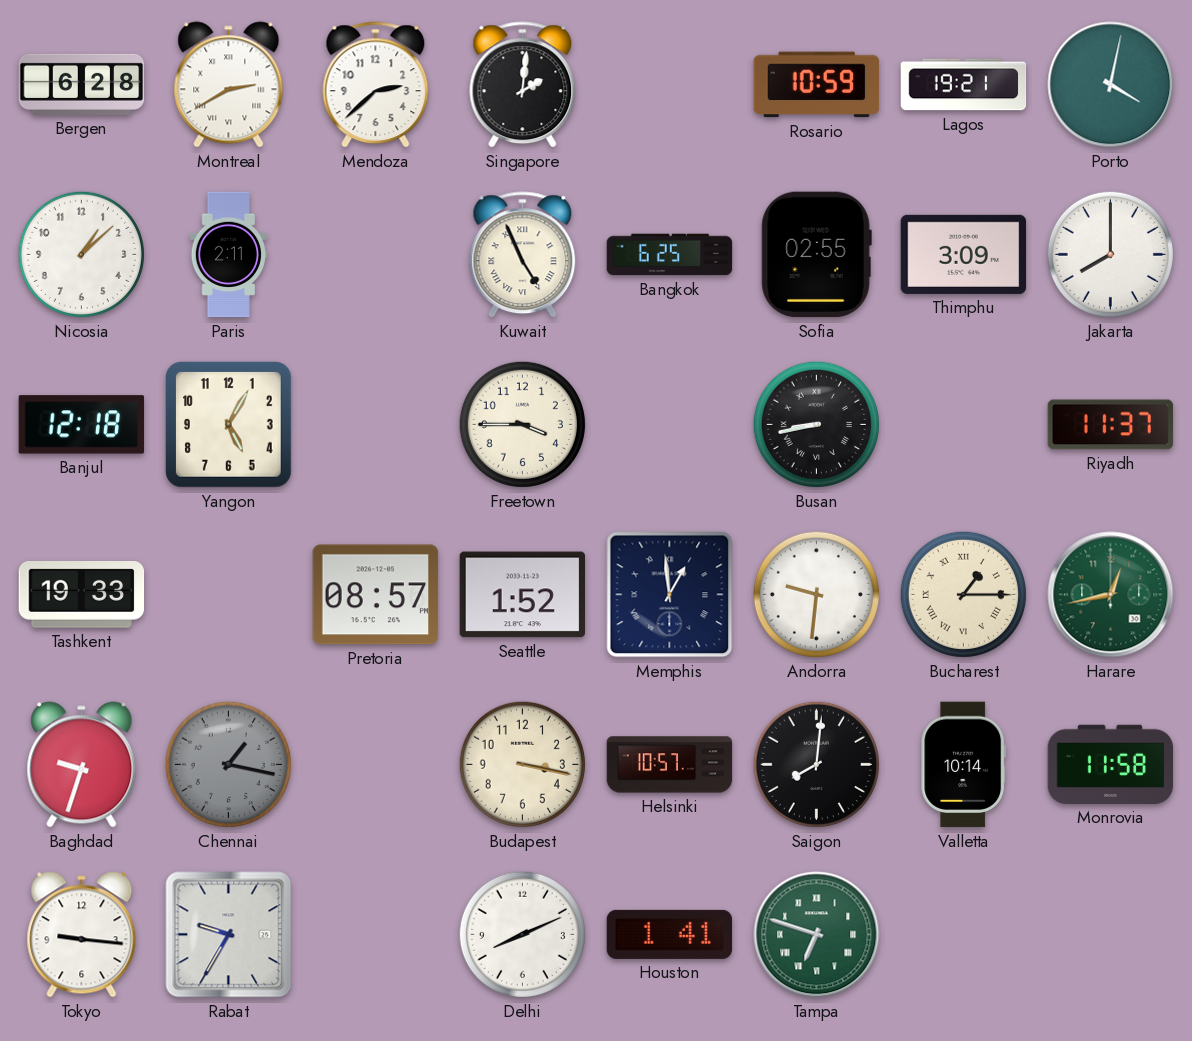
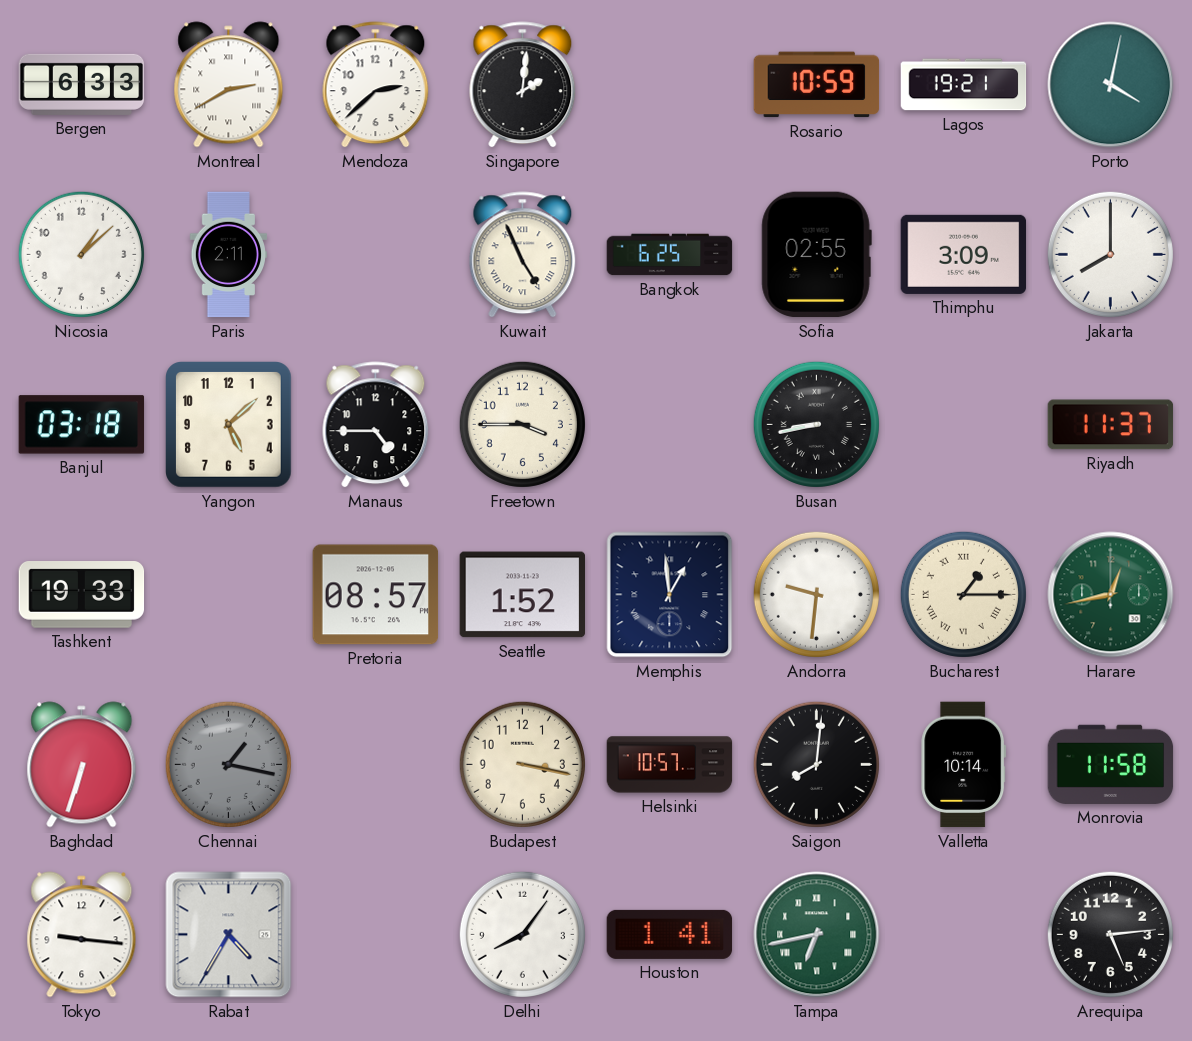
Bergen: 6:28 -> 6:33 (82, 84)
Banjul: 12:18 -> 03:18 (82, 425)
Yangon: 5:05 -> 5:08 (229, 425)
Manaus: none -> 4:45 (376, 425)
Baghdad: 9:33 -> 6:33 (82, 765)
Rabat: 9:35 -> 4:35 (229, 935)
Delhi: 8:11 -> 8:06 (522, 934)
Tampa: 6:48 -> 6:43 (817, 935)
Arequipa: none -> 5:14 (1110, 934)
